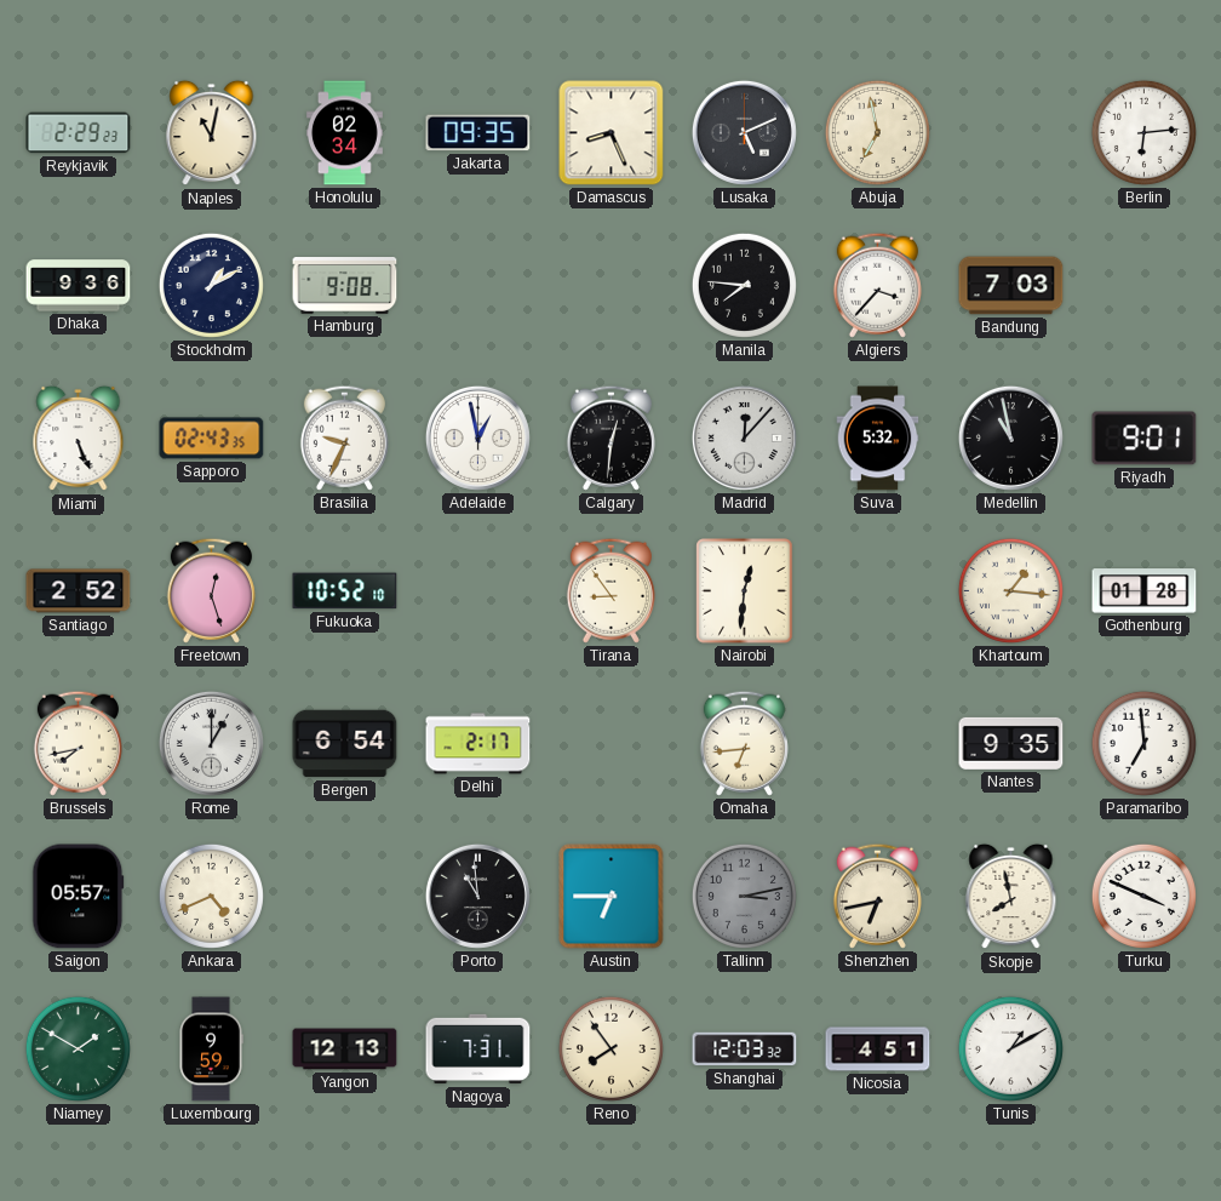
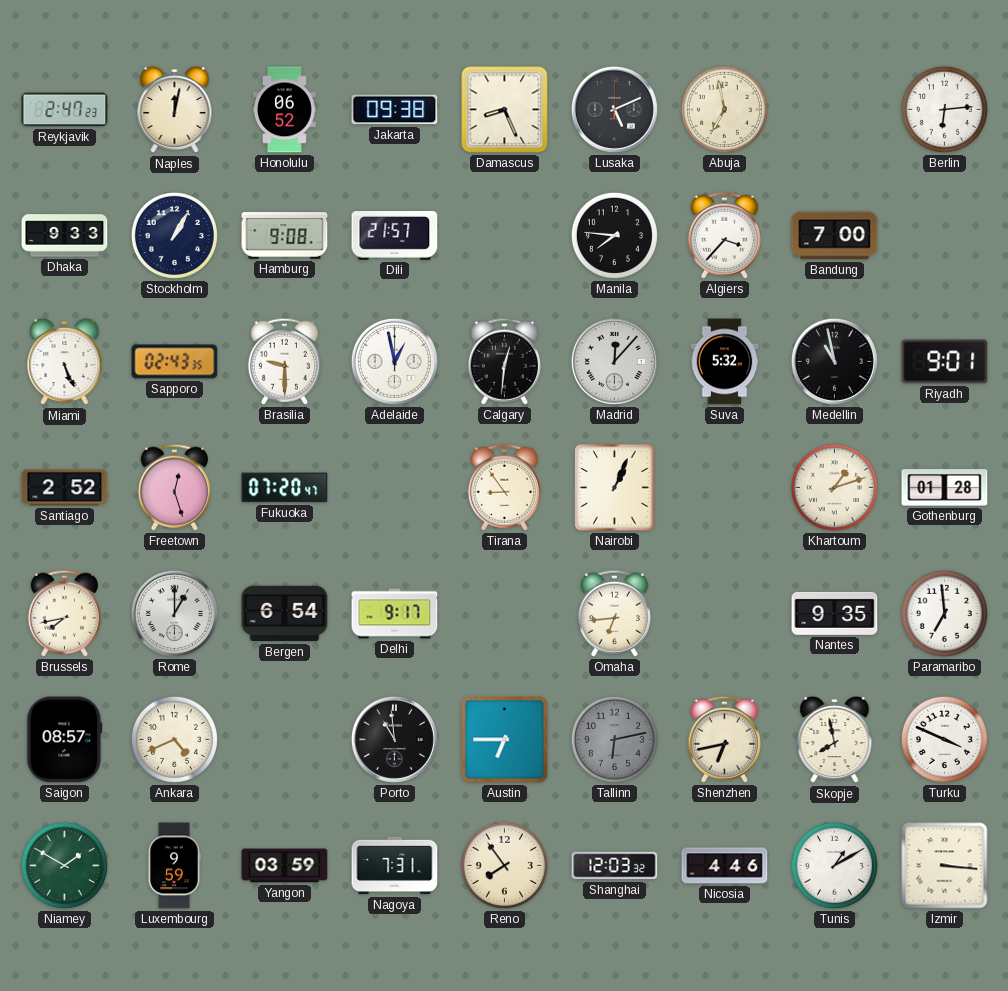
Reykjavik: 2:29 -> 2:47 (65, 110)
Naples: 11:02 -> 12:02 (175, 110)
Honolulu: 02:34 -> 06:52 (285, 110)
Jakarta: 09:35 -> 09:38 (395, 110)
Dhaka: 9:36 -> 9:33 (65, 236)
Stockholm: 1:10 -> 1:05 (174, 235)
Dili: none -> 21:57 (395, 236)
Bandung: 7:03 -> 7:00 (835, 236)
Brasilia: 9:34 -> 9:30 (284, 361)
Fukuoka: 10:52 -> 07:20 (285, 488)
Nairobi: 12:31 -> 1:04 (615, 488)
Khartoum: 1:16 -> 1:12 (834, 487)
Delhi: 2:17 -> 9:17 (395, 614)
Saigon: 05:57 -> 08:57 (65, 740)
Tallinn: 3:13 -> 6:13 (614, 739)
Yangon: 12:13 -> 03:59 (285, 866)
Nicosia: 4:51 -> 4:46 (725, 866)
Izmir: none -> 3:16 (945, 866)
